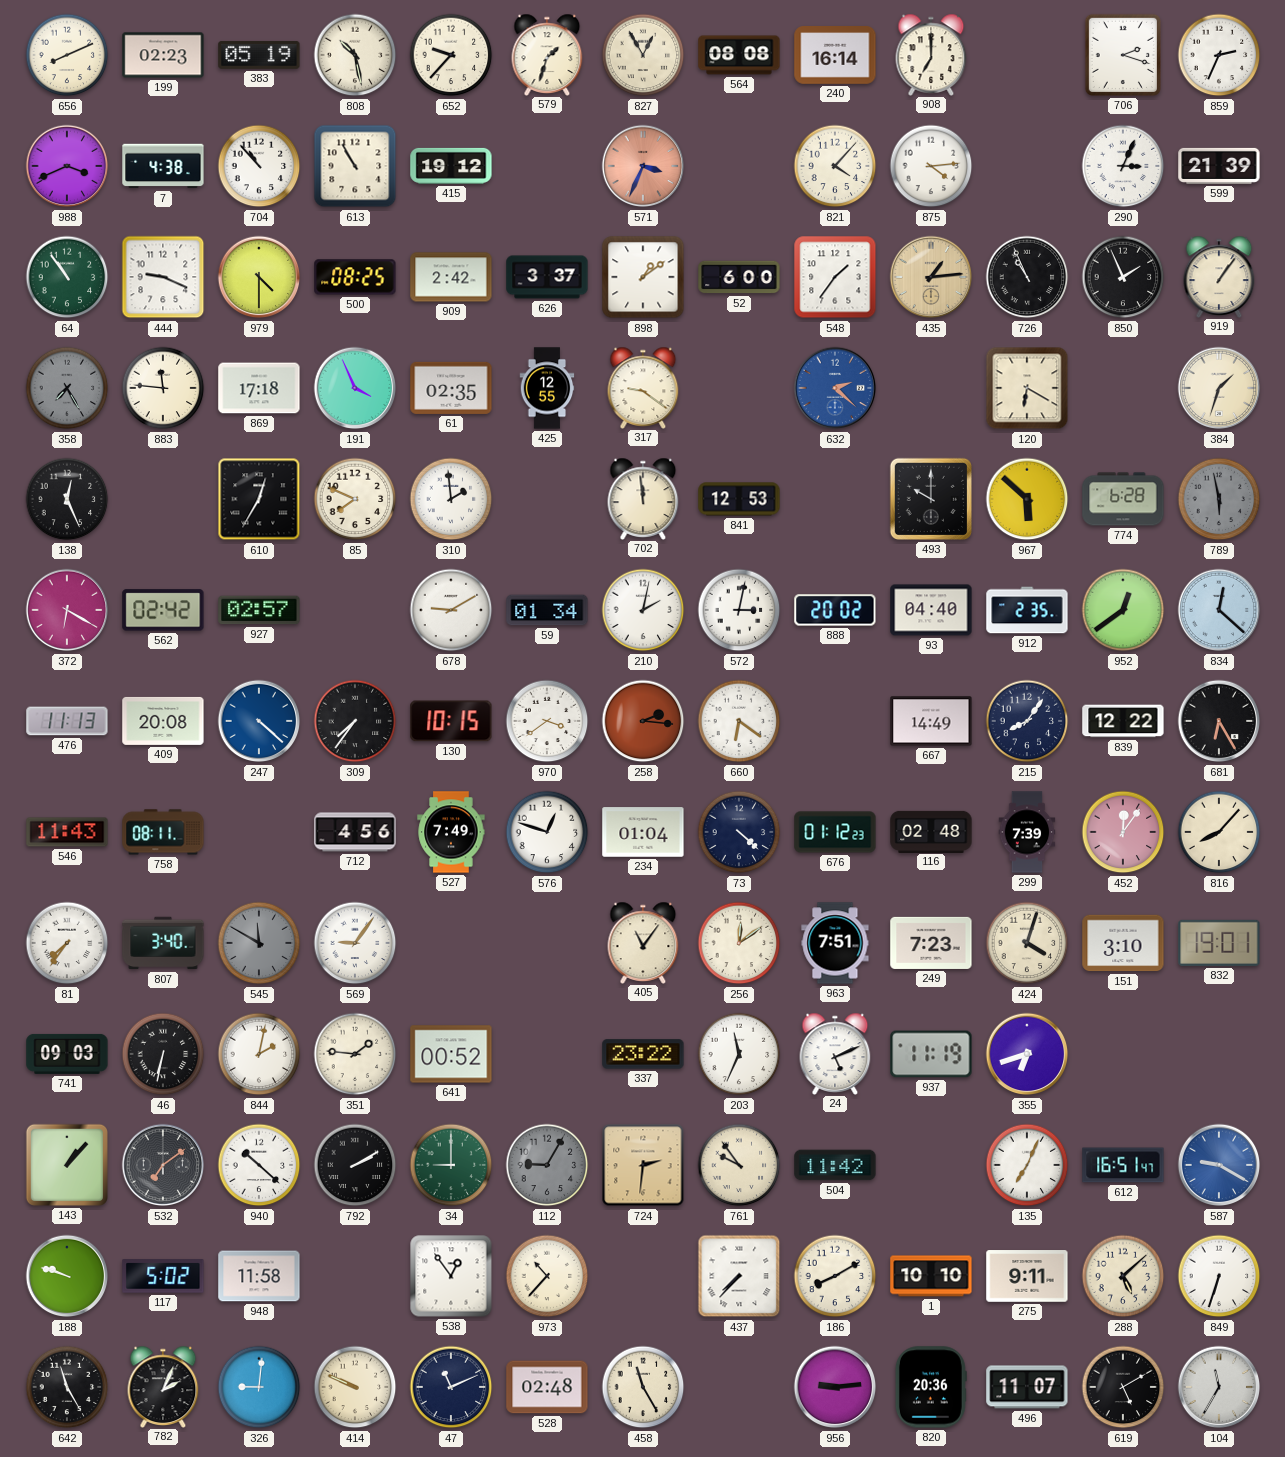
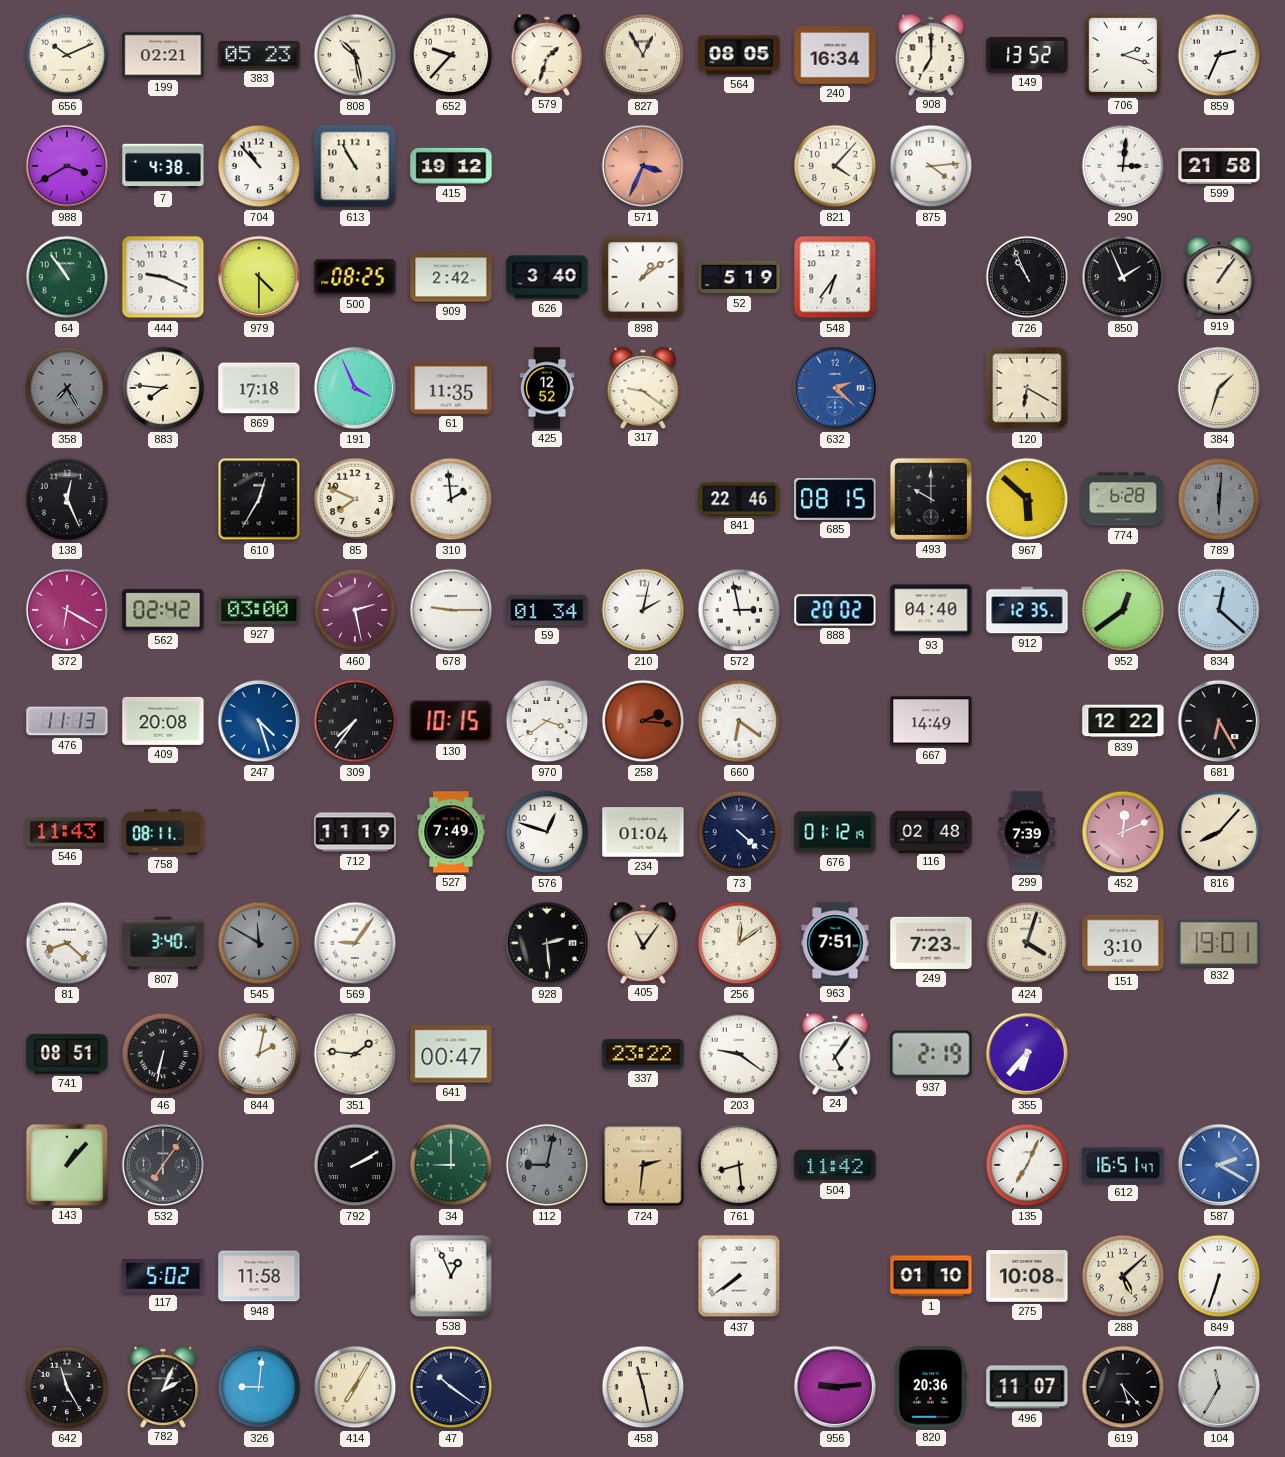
656: 8:11 -> 10:11 (67, 55)
199: 02:23 -> 02:21 (163, 55)
383: 05:19 -> 05:23 (259, 55)
564: 08:08 -> 08:05 (739, 55)
240: 16:14 -> 16:34 (835, 56)
149: none -> 13:52 (1027, 55)
988: 3:41 -> 3:40 (67, 166)
290: 3:04 -> 3:01 (1123, 166)
599: 21:39 -> 21:58 (1219, 166)
626: 3:37 -> 3:40 (547, 277)
52: 6:00 -> 5:19 (739, 277)
548: 1:36 -> 6:36 (835, 277)
435: 1:14 -> none (931, 277)
883: 11:46 -> 7:46 (163, 388)
61: 02:35 -> 11:35 (451, 388)
425: 12:55 -> 12:52 (547, 388)
702: 11:59 -> none (643, 498)
841: 12:53 -> 22:46 (739, 499)
685: none -> 08:15 (835, 500)
789: 5:58 -> 6:01 (1219, 499)
927: 02:57 -> 03:00 (259, 610)
460: none -> 2:28 (355, 610)
678: 9:10 -> 9:15 (451, 610)
572: 3:02 -> 2:58 (739, 610)
912: 2:35 -> 12:35 (1027, 610)
247: 4:22 -> 4:27 (259, 721)
215: 8:06 -> none (1027, 721)
712: 4:56 -> 11:19 (355, 832)
676: 01:12:23 -> 01:12:19 (835, 832)
452: 12:06 -> 12:11 (1123, 832)
81: 7:36 -> 8:22 (67, 943)
928: none -> 2:29 (547, 943)
741: 09:03 -> 08:51 (67, 1054)
641: 00:52 -> 00:47 (451, 1054)
203: 11:34 -> 9:21 (739, 1054)
24: 5:11 -> 5:06 (835, 1053)
937: 11:19 -> 2:19 (931, 1054)
355: 6:42 -> 6:37 (1027, 1054)
532: 7:09 -> 7:06 (163, 1165)
940: 10:22 -> none (259, 1165)
112: 9:05 -> 9:02 (547, 1165)
761: 9:54 -> 8:29 (739, 1165)
587: 9:20 -> 2:20 (1219, 1165)
188: 9:48 -> none (67, 1276)
538: 12:54 -> 12:56 (451, 1276)
973: 10:37 -> none (547, 1276)
437: 7:37 -> 7:39 (739, 1276)
186: 8:10 -> none (835, 1276)
1: 10:10 -> 01:10 (931, 1276)
275: 9:11 -> 10:08 (1027, 1276)
414: 9:49 -> 7:05 (355, 1387)
47: 11:11 -> 10:21 (451, 1387)
528: 02:48 -> none (547, 1387)
458: 11:25 -> 11:28 (643, 1387)
619: 5:10 -> 5:23 (1123, 1387)
